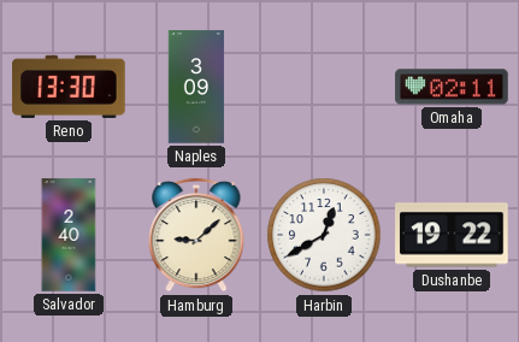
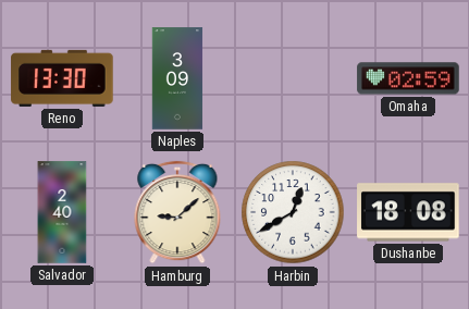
Omaha: 02:11 -> 02:59 (408, 78)
Dushanbe: 19:22 -> 18:08 (408, 212)
